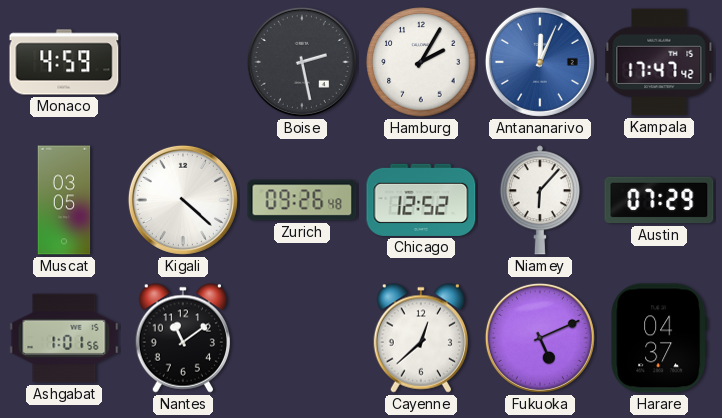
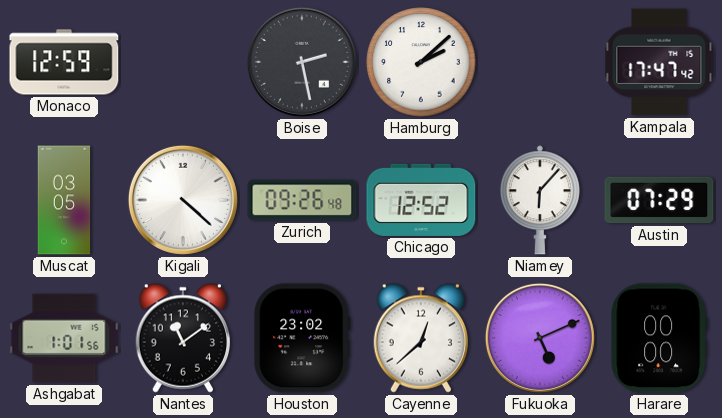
Monaco: 4:59 -> 12:59 (64, 62)
Hamburg: 2:05 -> 2:08 (421, 62)
Antananarivo: 12:04 -> none (540, 62)
Houston: none -> 23:02 (302, 338)
Harare: 04:37 -> 00:00 (659, 338)
